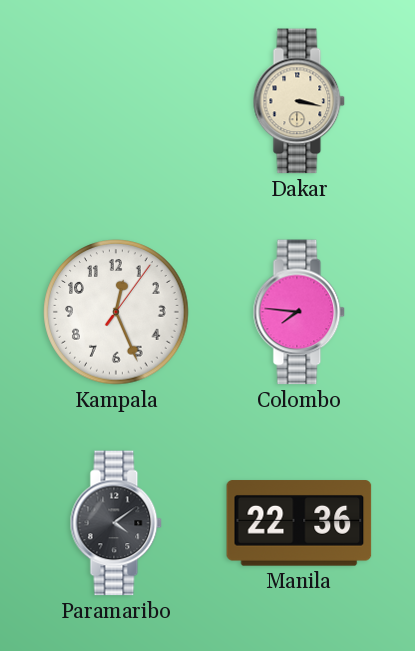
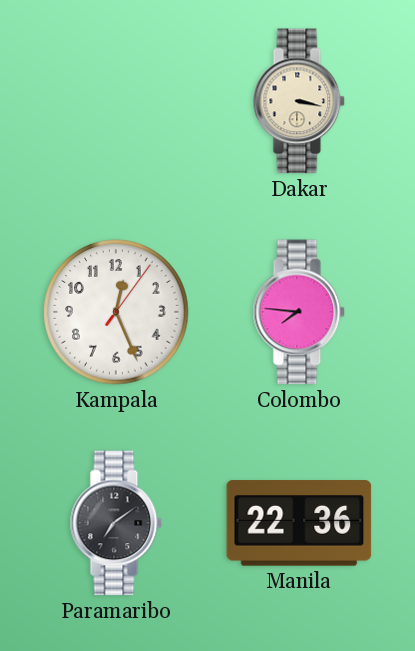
Paramaribo: 4:09 -> 7:09 (116, 523)
